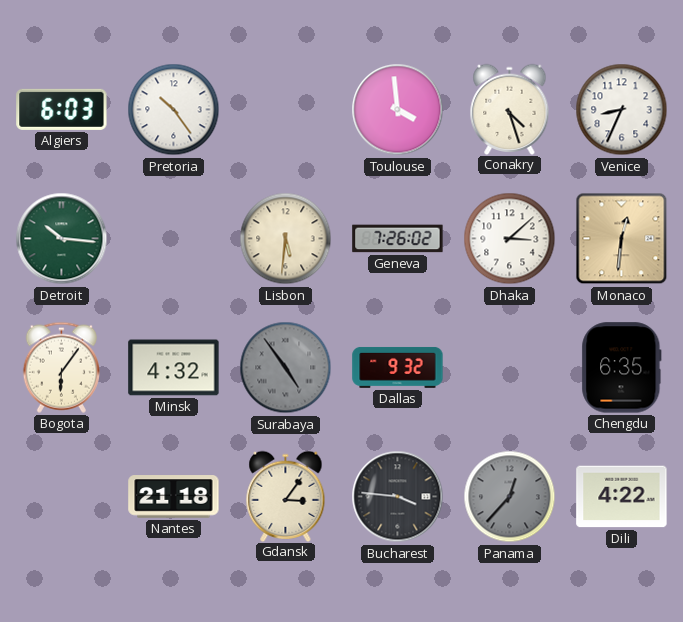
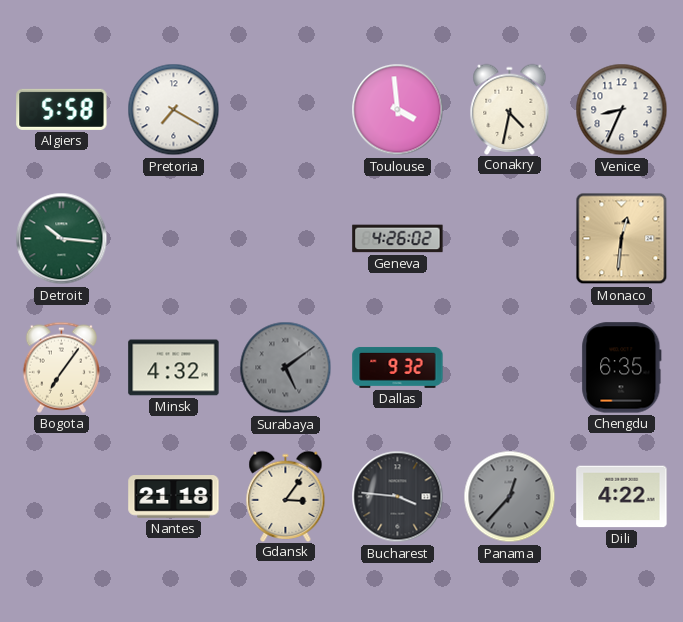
Algiers: 6:03 -> 5:58 (62, 109)
Pretoria: 10:24 -> 7:20 (174, 110)
Conakry: 4:27 -> 4:32 (510, 109)
Lisbon: 5:31 -> none (286, 239)
Geneva: 7:26 -> 4:26 (398, 239)
Dhaka: 3:08 -> none (510, 239)
Bogota: 6:06 -> 7:06 (61, 367)
Surabaya: 4:54 -> 5:09 (286, 368)
